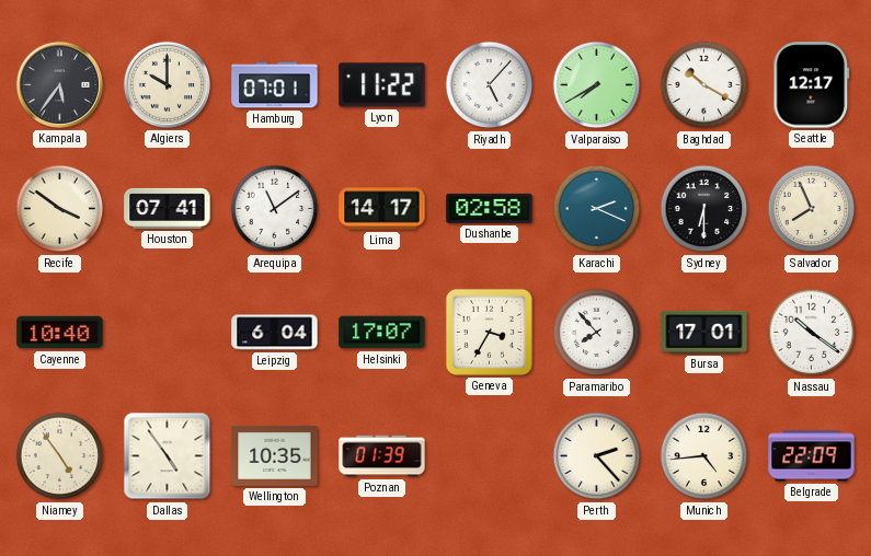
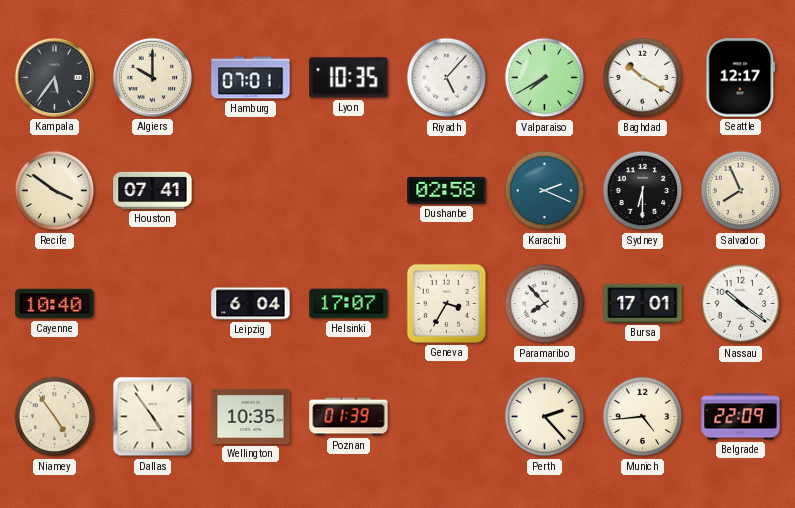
Lyon: 11:22 -> 10:35 (349, 78)
Arequipa: 11:09 -> none (275, 209)
Lima: 14:17 -> none (382, 209)
